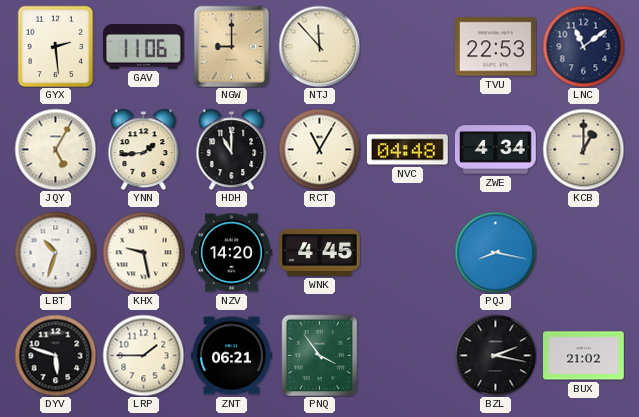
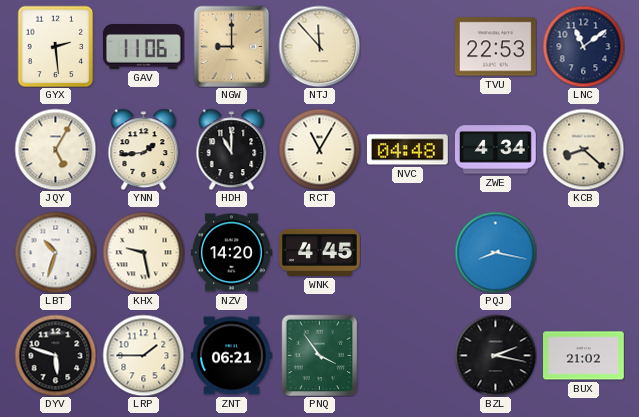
KCB: 1:00 -> 8:22 (583, 149)
